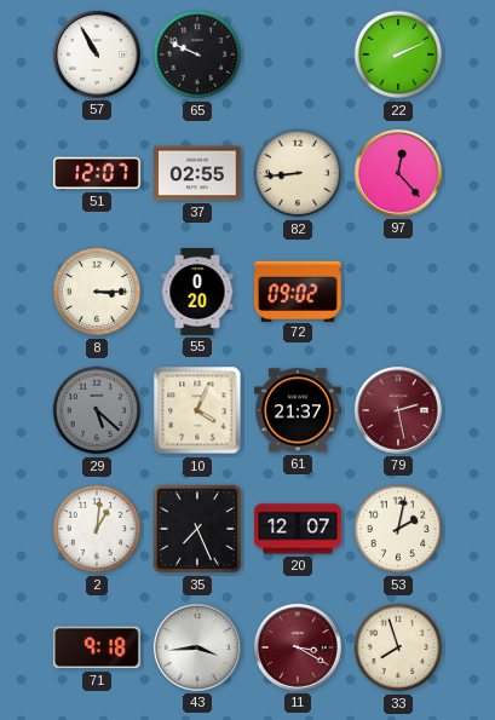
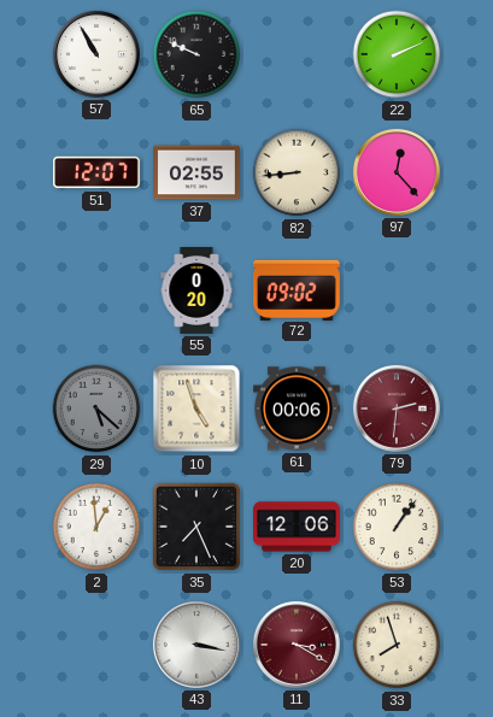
8: 3:15 -> none (97, 292)
10: 4:04 -> 4:57 (196, 409)
61: 21:37 -> 00:06 (298, 409)
79: 2:28 -> 2:31 (397, 409)
2: 1:01 -> 12:59 (96, 527)
20: 12:07 -> 12:06 (298, 527)
53: 2:02 -> 1:06 (397, 527)
71: 9:18 -> none (97, 647)
43: 3:44 -> 3:17 (196, 645)
